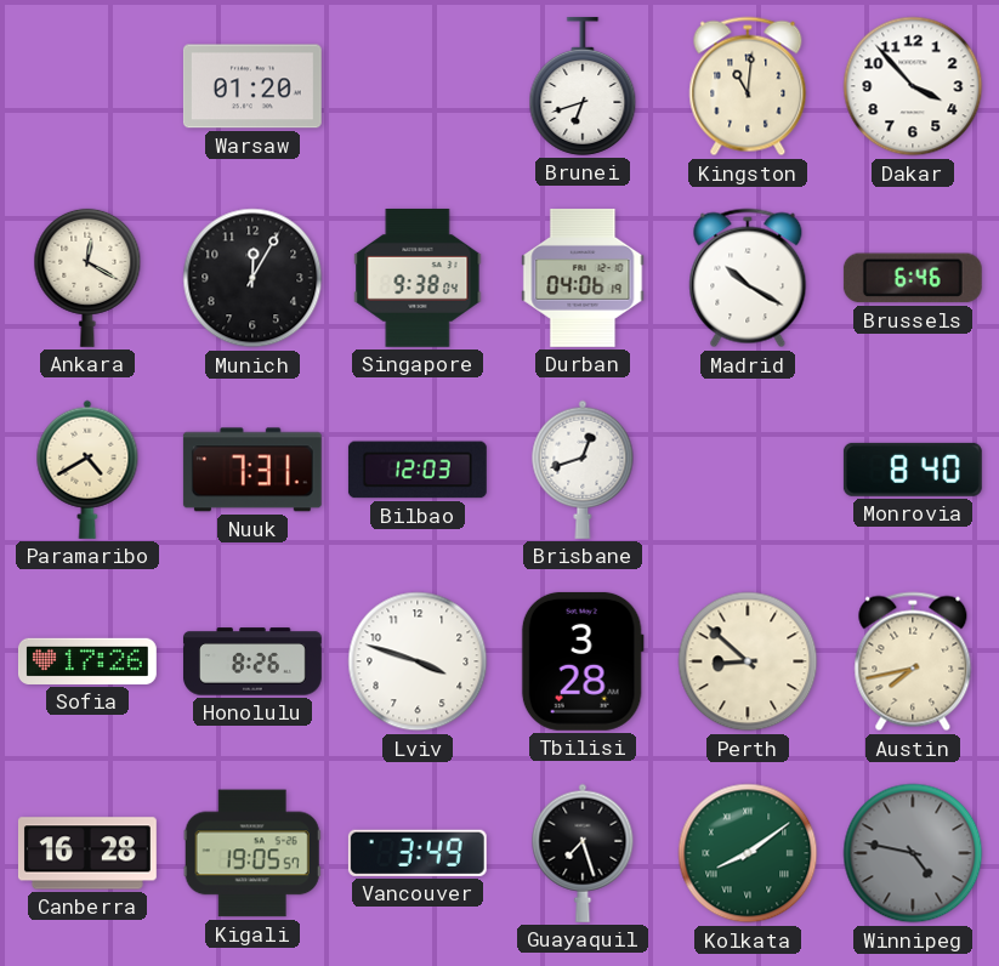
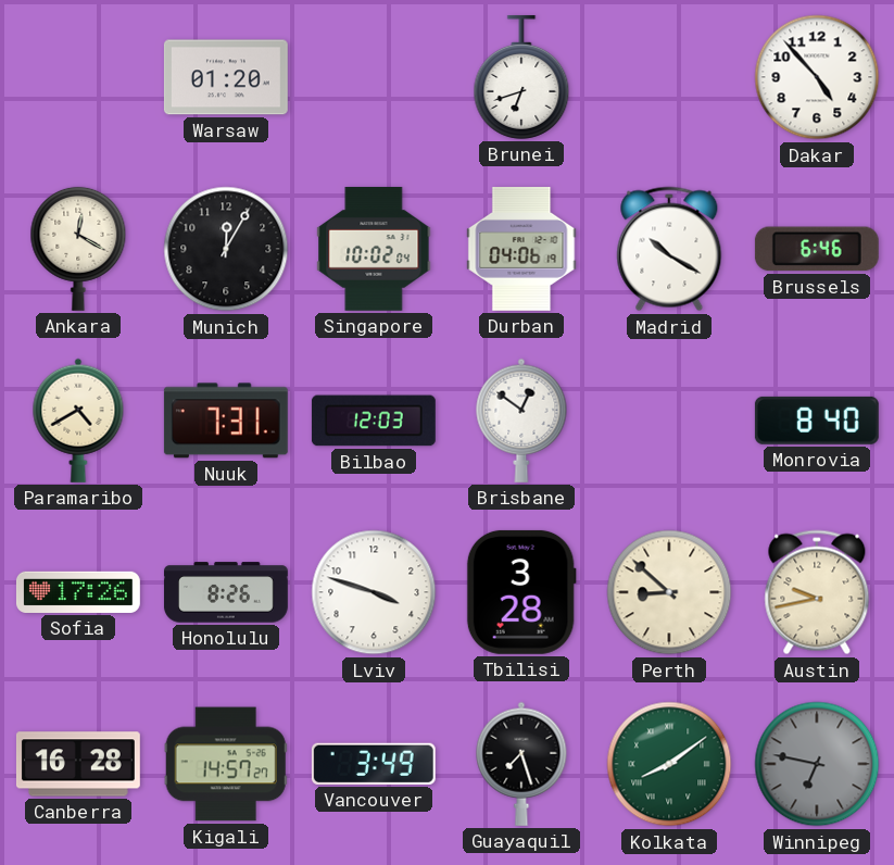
Kingston: 11:01 -> none (748, 86)
Dakar: 3:53 -> 4:53 (817, 77)
Singapore: 9:38 -> 10:02 (374, 249)
Brisbane: 12:42 -> 12:51 (521, 421)
Austin: 7:43 -> 9:43 (817, 592)
Kigali: 19:05 -> 14:57 (226, 764)
Winnipeg: 4:47 -> 6:47 (817, 764)
